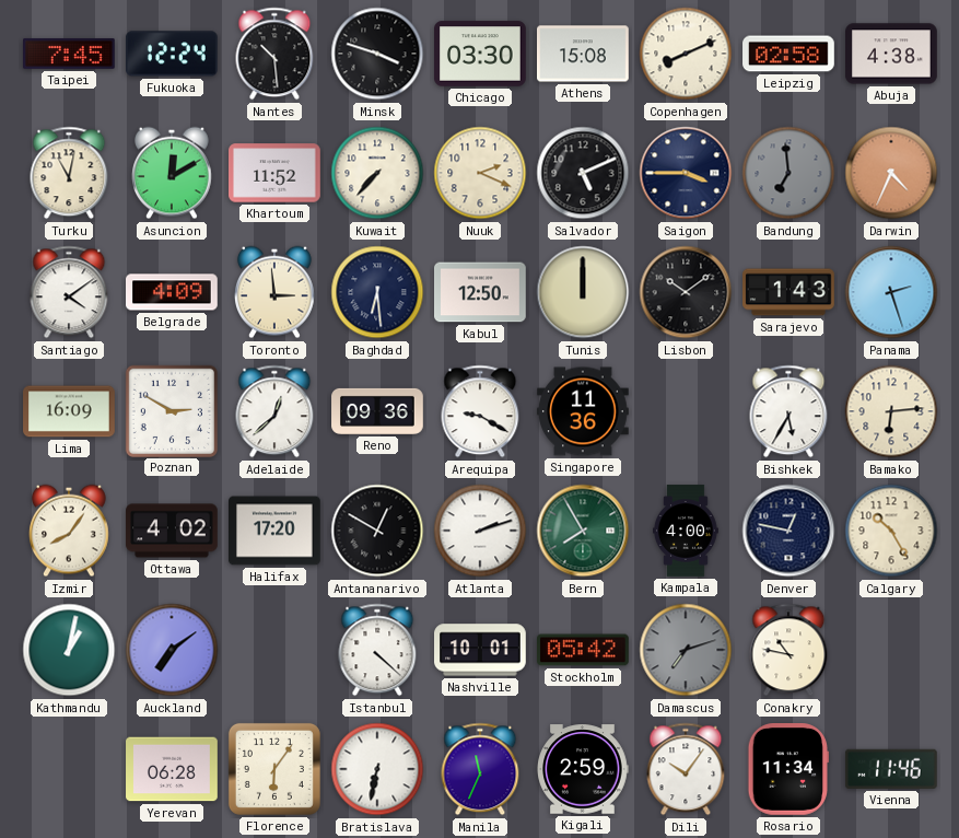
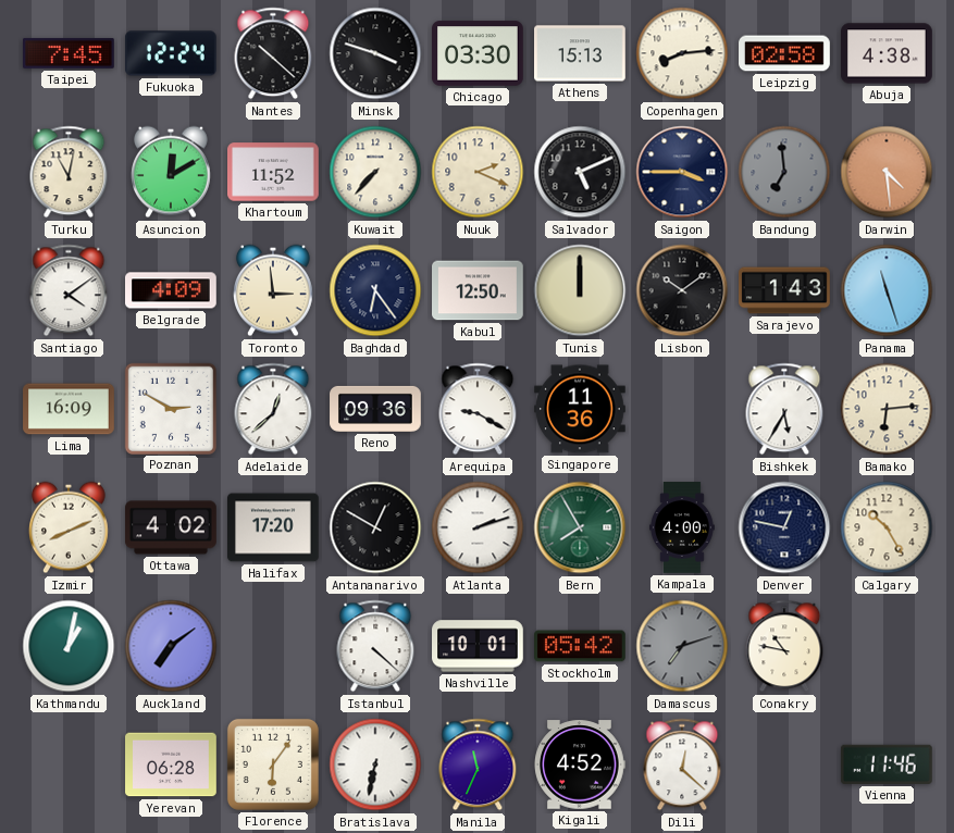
Nantes: 10:29 -> 10:22 (273, 53)
Athens: 15:08 -> 15:13 (581, 53)
Copenhagen: 8:11 -> 8:14 (682, 53)
Darwin: 4:34 -> 4:29 (887, 172)
Baghdad: 6:29 -> 6:24 (375, 290)
Panama: 2:27 -> 11:27 (887, 290)
Izmir: 8:06 -> 8:11 (70, 527)
Kigali: 2:59 -> 4:52 (580, 764)
Dili: 10:06 -> 12:22 (682, 764)
Rosario: 11:34 -> none (787, 770)
